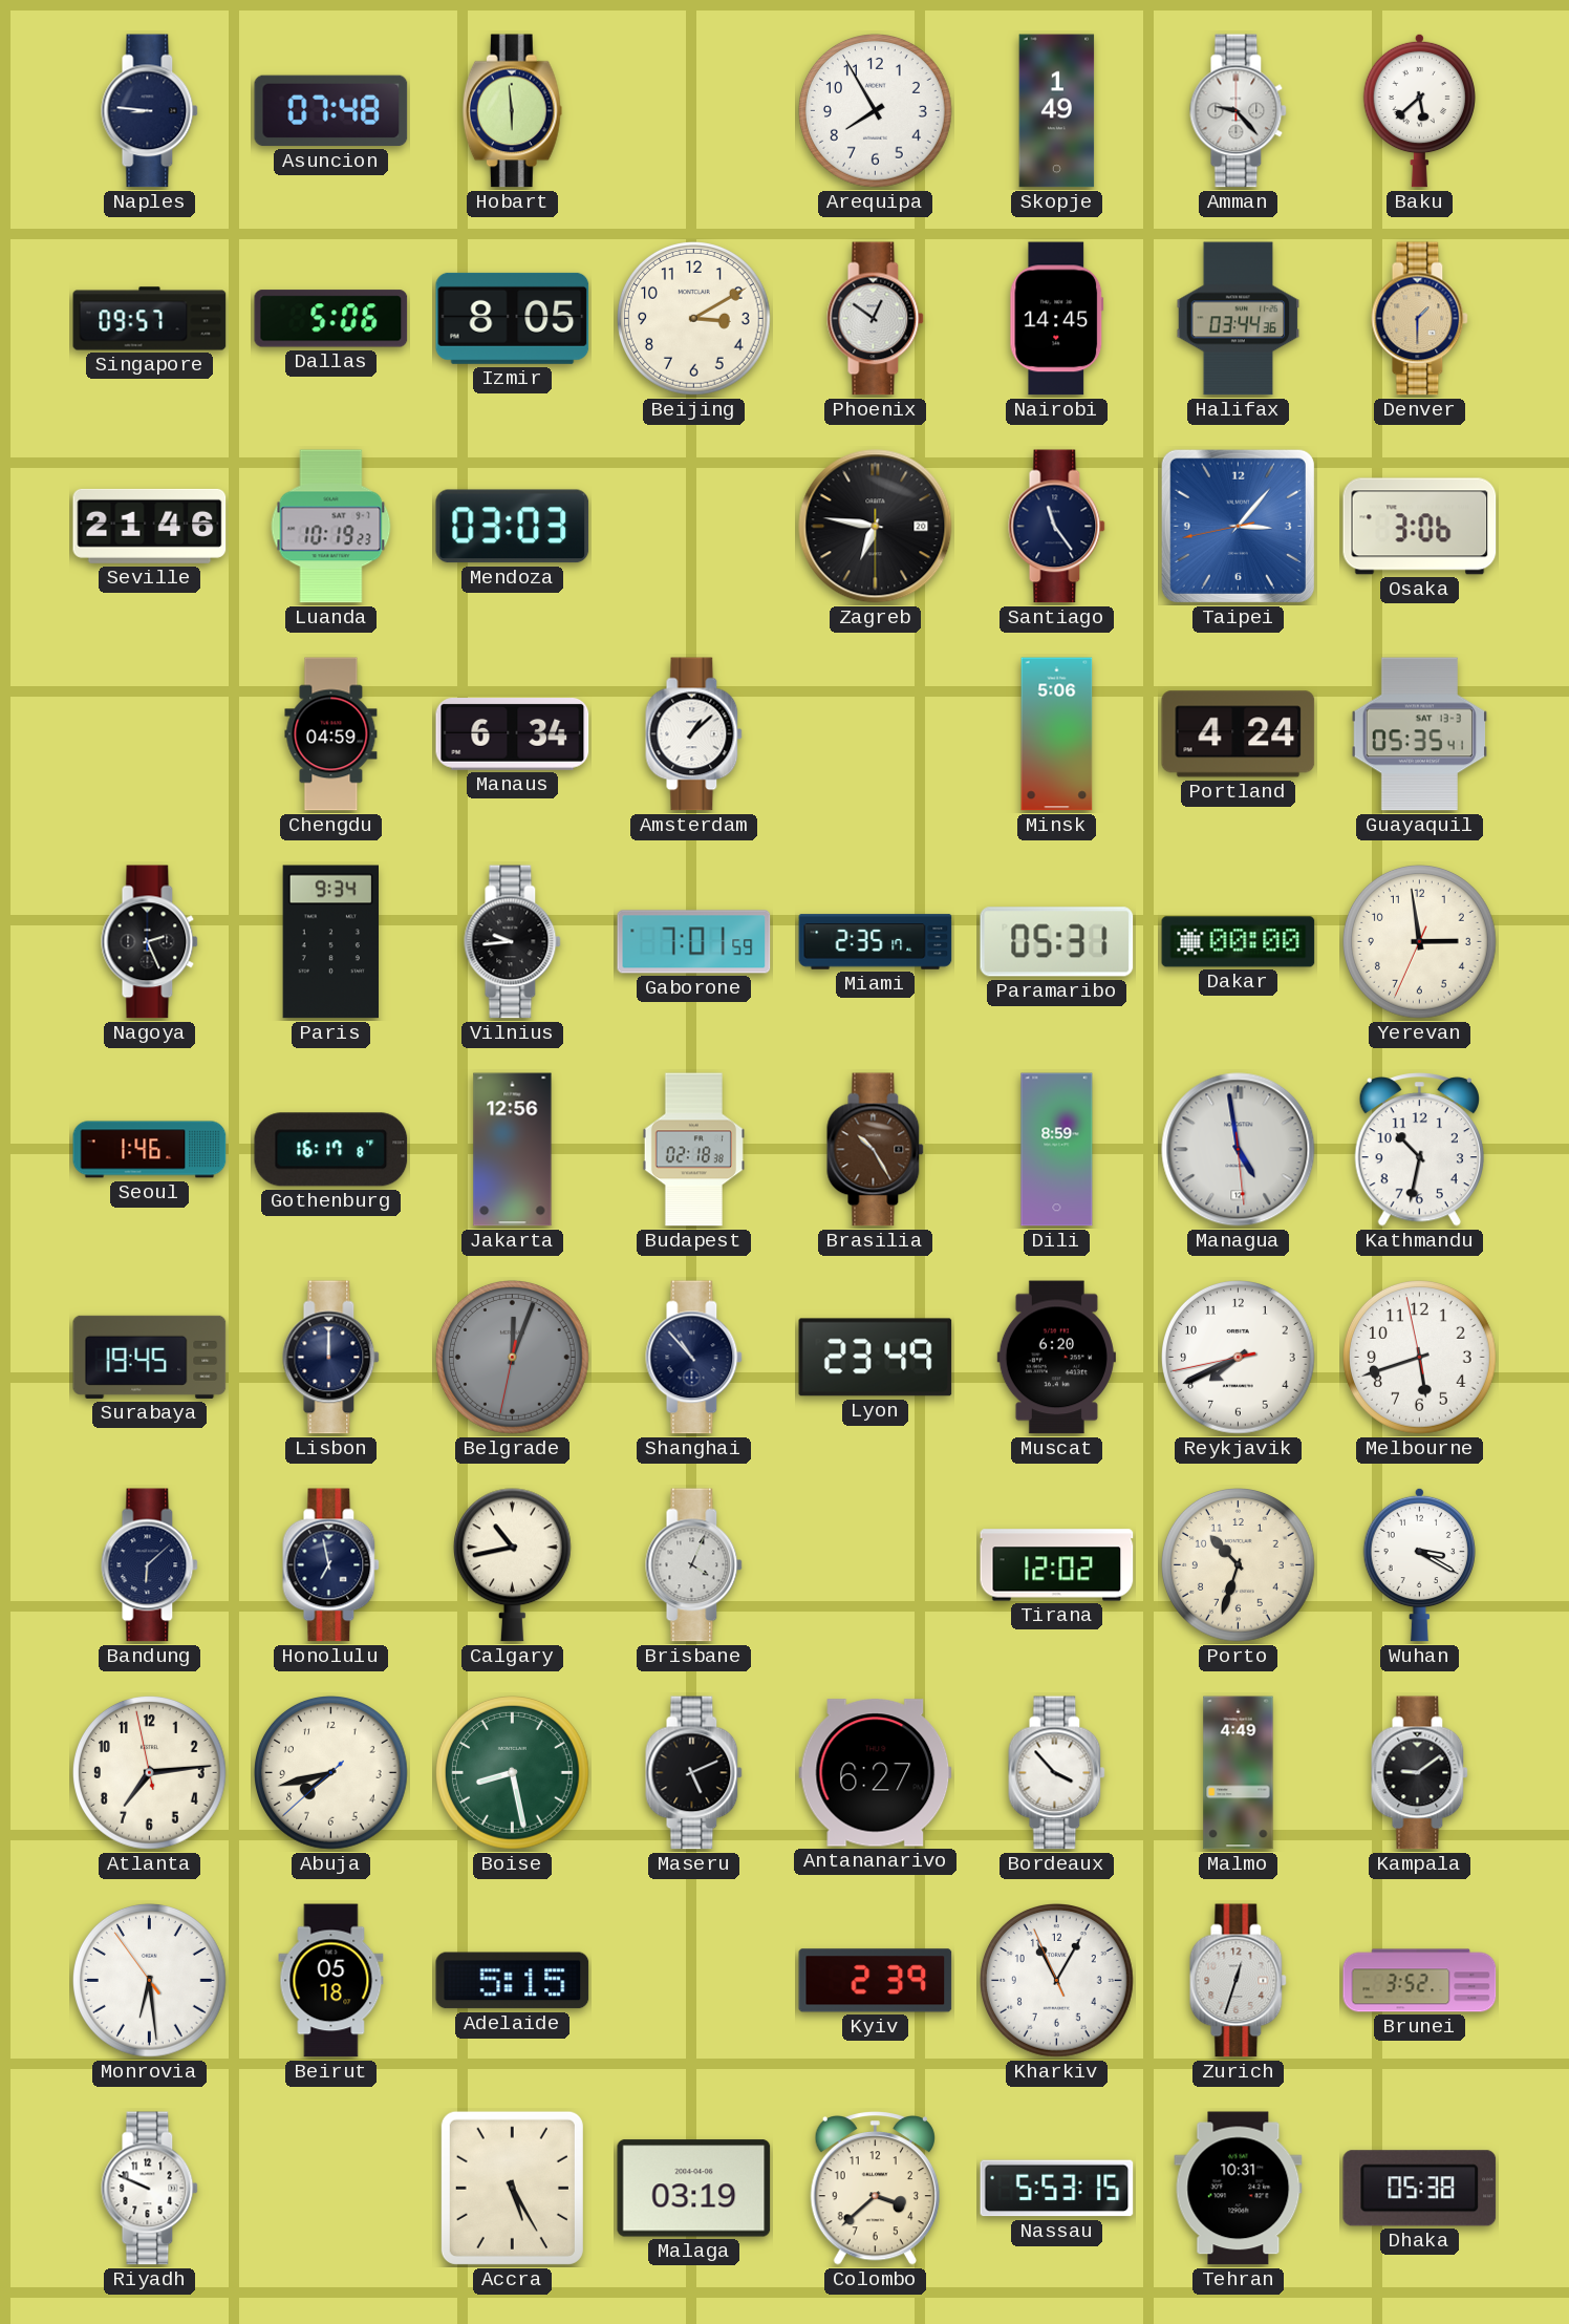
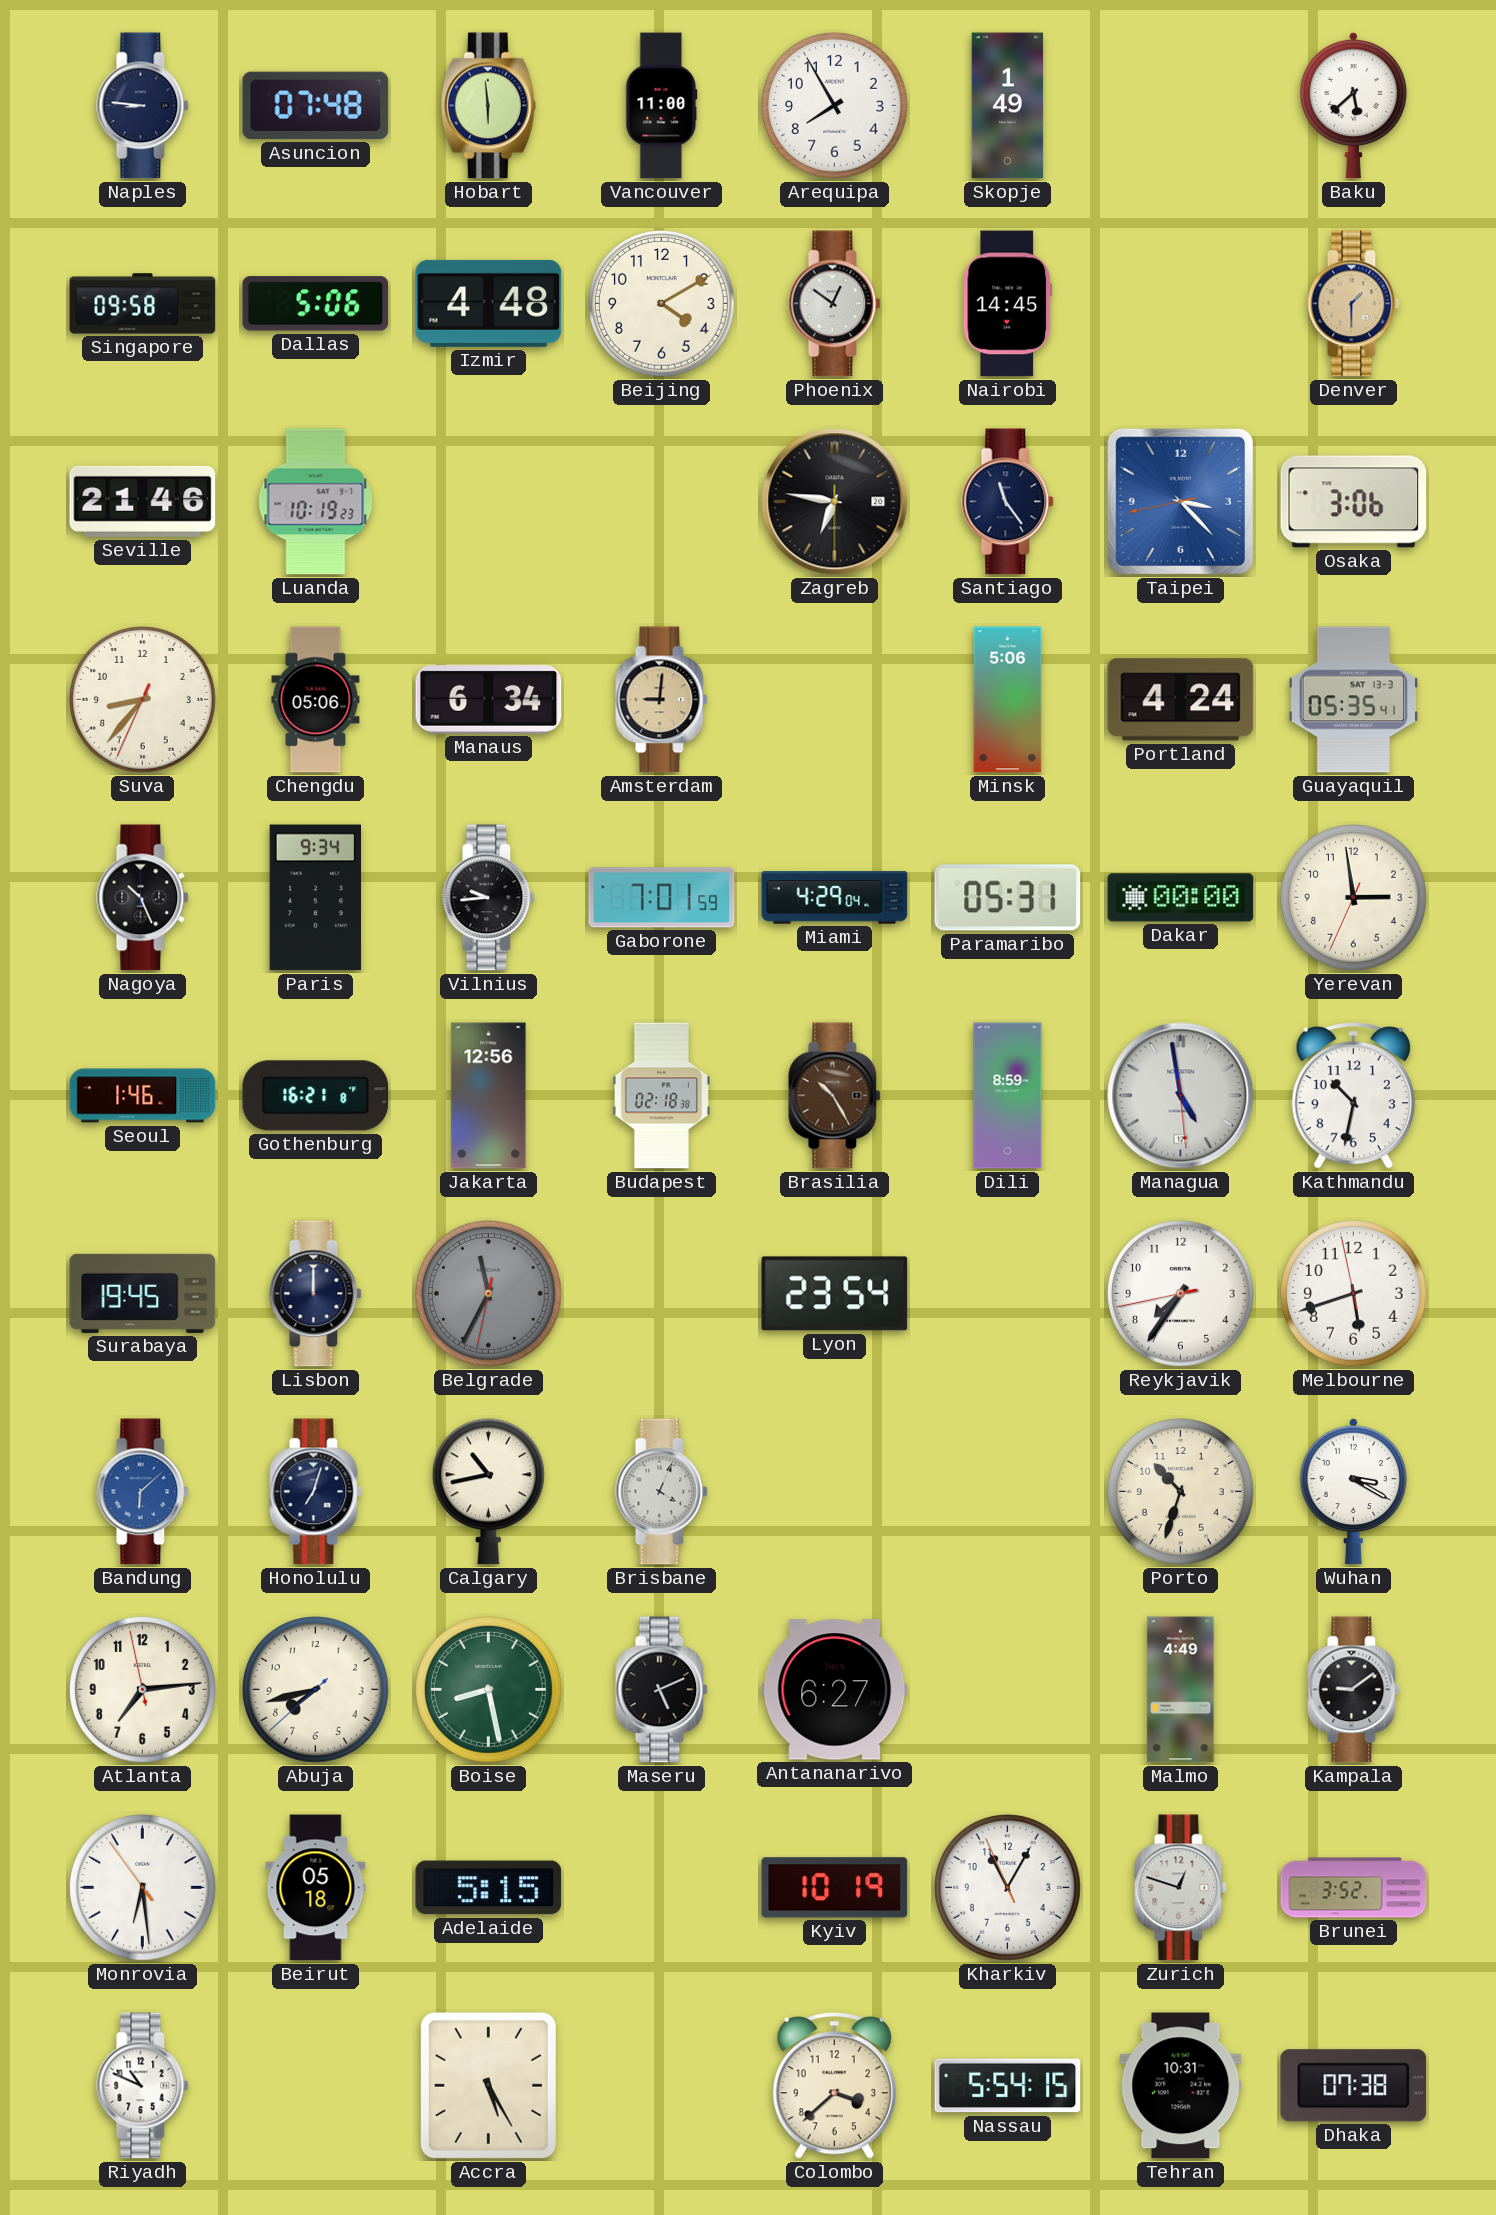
Vancouver: none -> 11:00 (662, 106)
Amman: 9:23 -> none (1239, 111)
Singapore: 09:57 -> 09:58 (143, 304)
Izmir: 8:05 -> 4:48 (489, 303)
Beijing: 3:10 -> 4:10 (662, 304)
Halifax: 03:44 -> none (1239, 319)
Mendoza: 03:03 -> none (513, 527)
Taipei: 3:06 -> 3:22 (1180, 501)
Suva: none -> 8:36 (143, 700)
Chengdu: 04:59 -> 05:06 (316, 700)
Amsterdam: 1:08 -> 9:01 (662, 700)
Amsterdam dial: white -> champagne (662, 700)
Nagoya: 2:26 -> 10:26 (143, 898)
Miami: 2:35 -> 4:29 (835, 898)
Gothenburg: 16:17 -> 16:21 (316, 1096)
Belgrade: 12:03 -> 11:34 (489, 1294)
Shanghai: 10:53 -> none (694, 1358)
Lyon: 23:49 -> 23:54 (835, 1294)
Muscat: 6:20 -> none (1056, 1358)
Reykjavik: 7:40 -> 7:35 (1181, 1294)
Bandung dial: navy -> blue (143, 1492)
Honolulu: 6:58 -> 7:03 (316, 1492)
Tirana: 12:02 -> none (1057, 1565)
Bordeaux: 3:53 -> none (1057, 1773)
Kyiv: 2:39 -> 10:19 (835, 1888)
Zurich: 12:33 -> 12:48 (1181, 1888)
Riyadh: 9:49 -> 10:49 (143, 2086)
Malaga: 03:19 -> none (694, 2189)
Nassau: 5:53 -> 5:54 (1008, 2086)
Dhaka: 05:38 -> 07:38 (1354, 2086)
